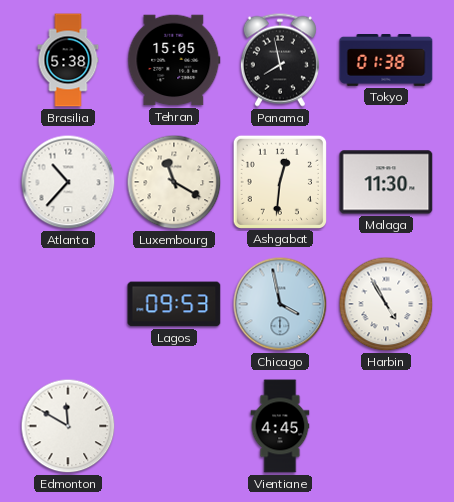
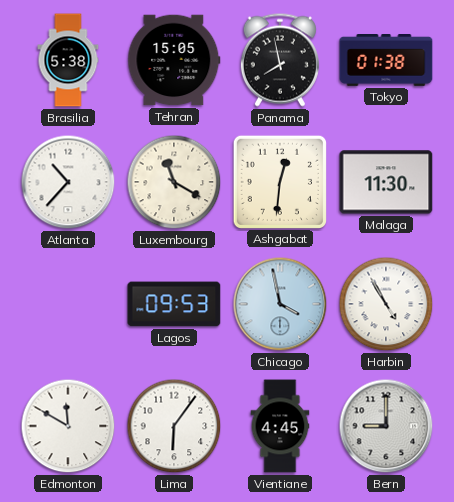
Lima: none -> 6:06 (174, 426)
Bern: none -> 9:00 (386, 426)
